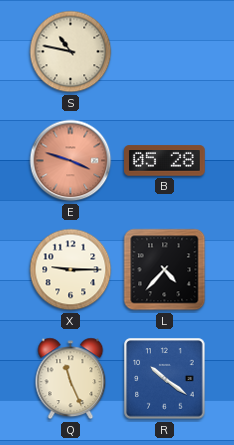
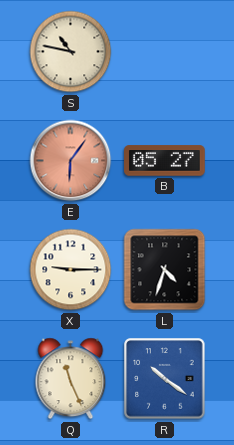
E: 3:48 -> 6:06 (71, 161)
B: 05:28 -> 05:27 (165, 161)
L: 4:37 -> 4:33 (165, 270)
